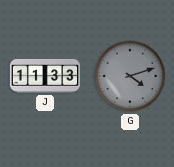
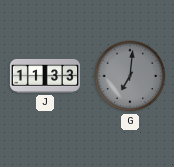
G: 4:12 -> 7:01 (130, 76)
